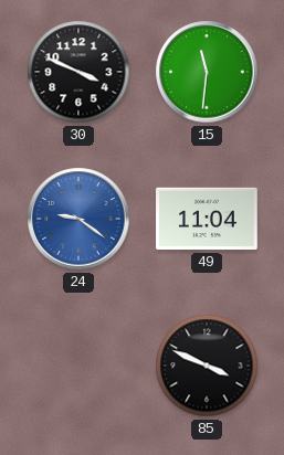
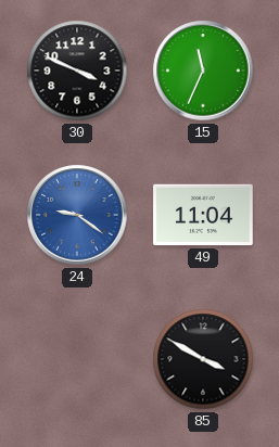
15: 11:31 -> 11:34 (203, 71)
85: 3:49 -> 3:50 (203, 359)
